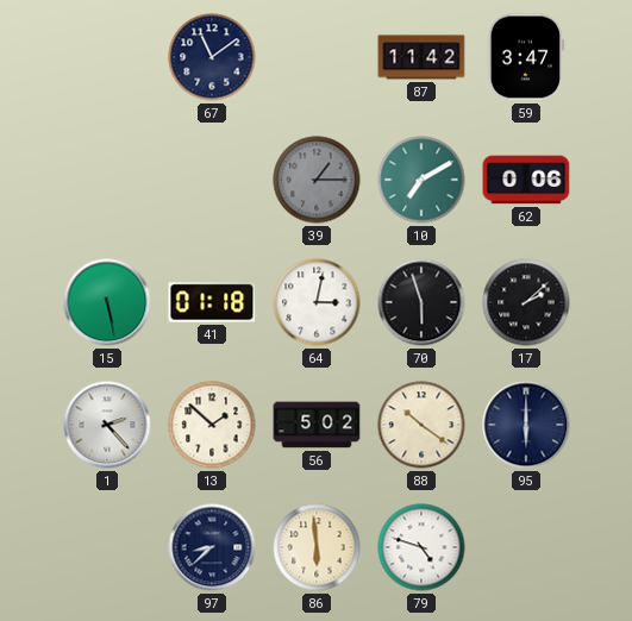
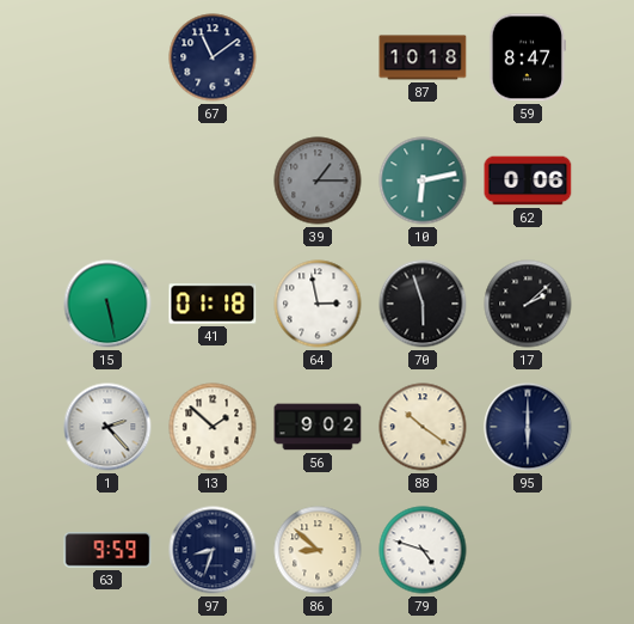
87: 11:42 -> 10:18 (423, 57)
59: 3:47 -> 8:47 (528, 57)
10: 7:10 -> 6:13 (423, 181)
64: 3:02 -> 2:58 (318, 304)
56: 5:02 -> 9:02 (318, 427)
63: none -> 9:59 (107, 550)
97: 8:38 -> 8:33 (213, 550)
86: 5:59 -> 8:52 (318, 550)
